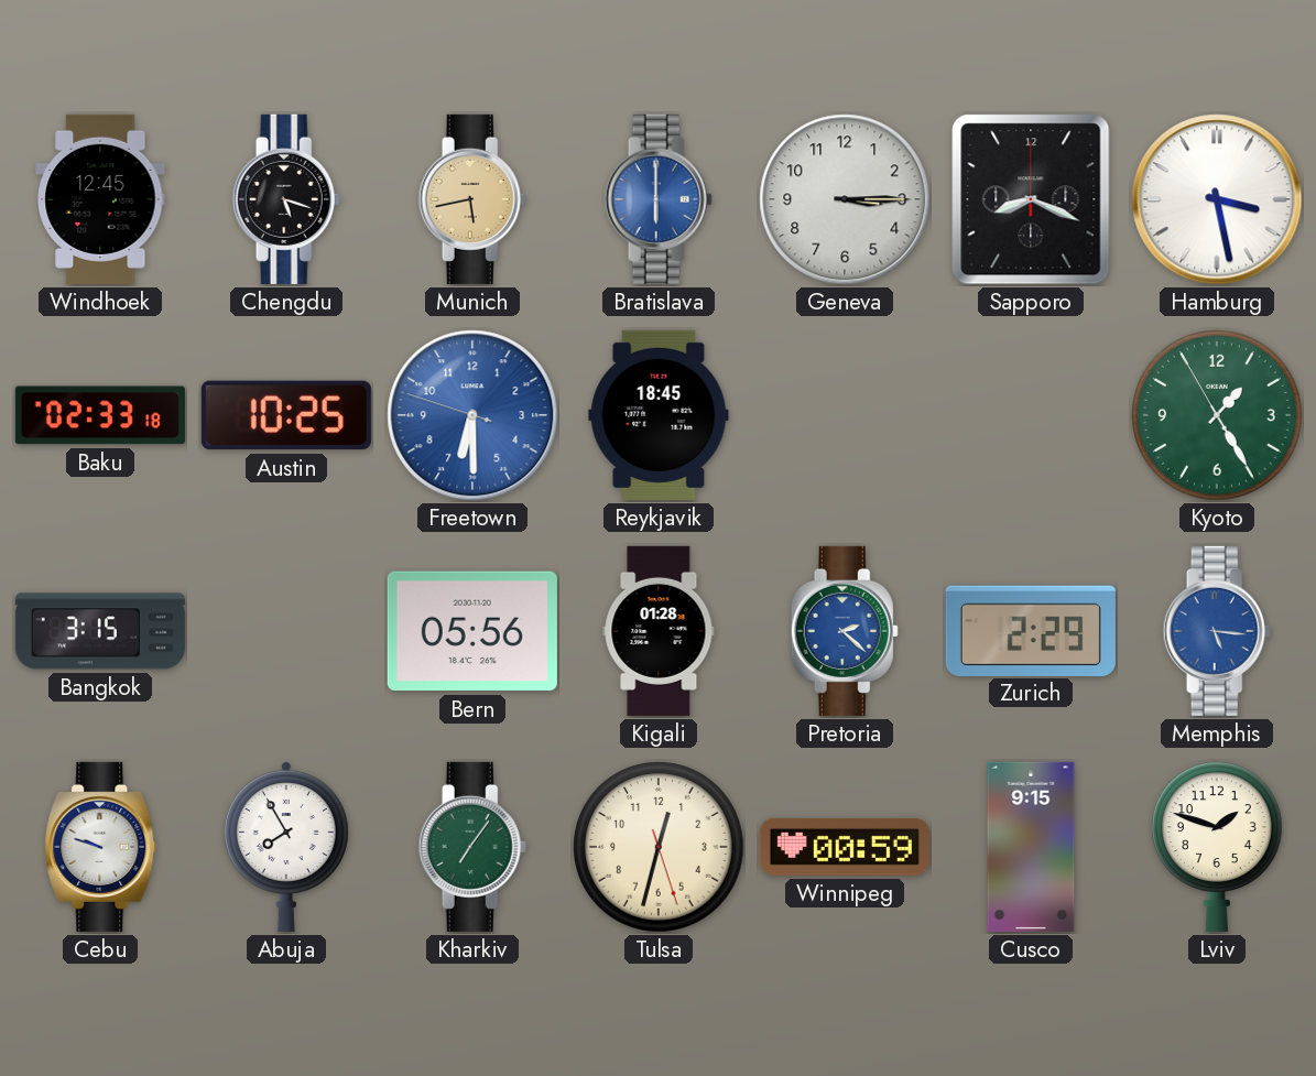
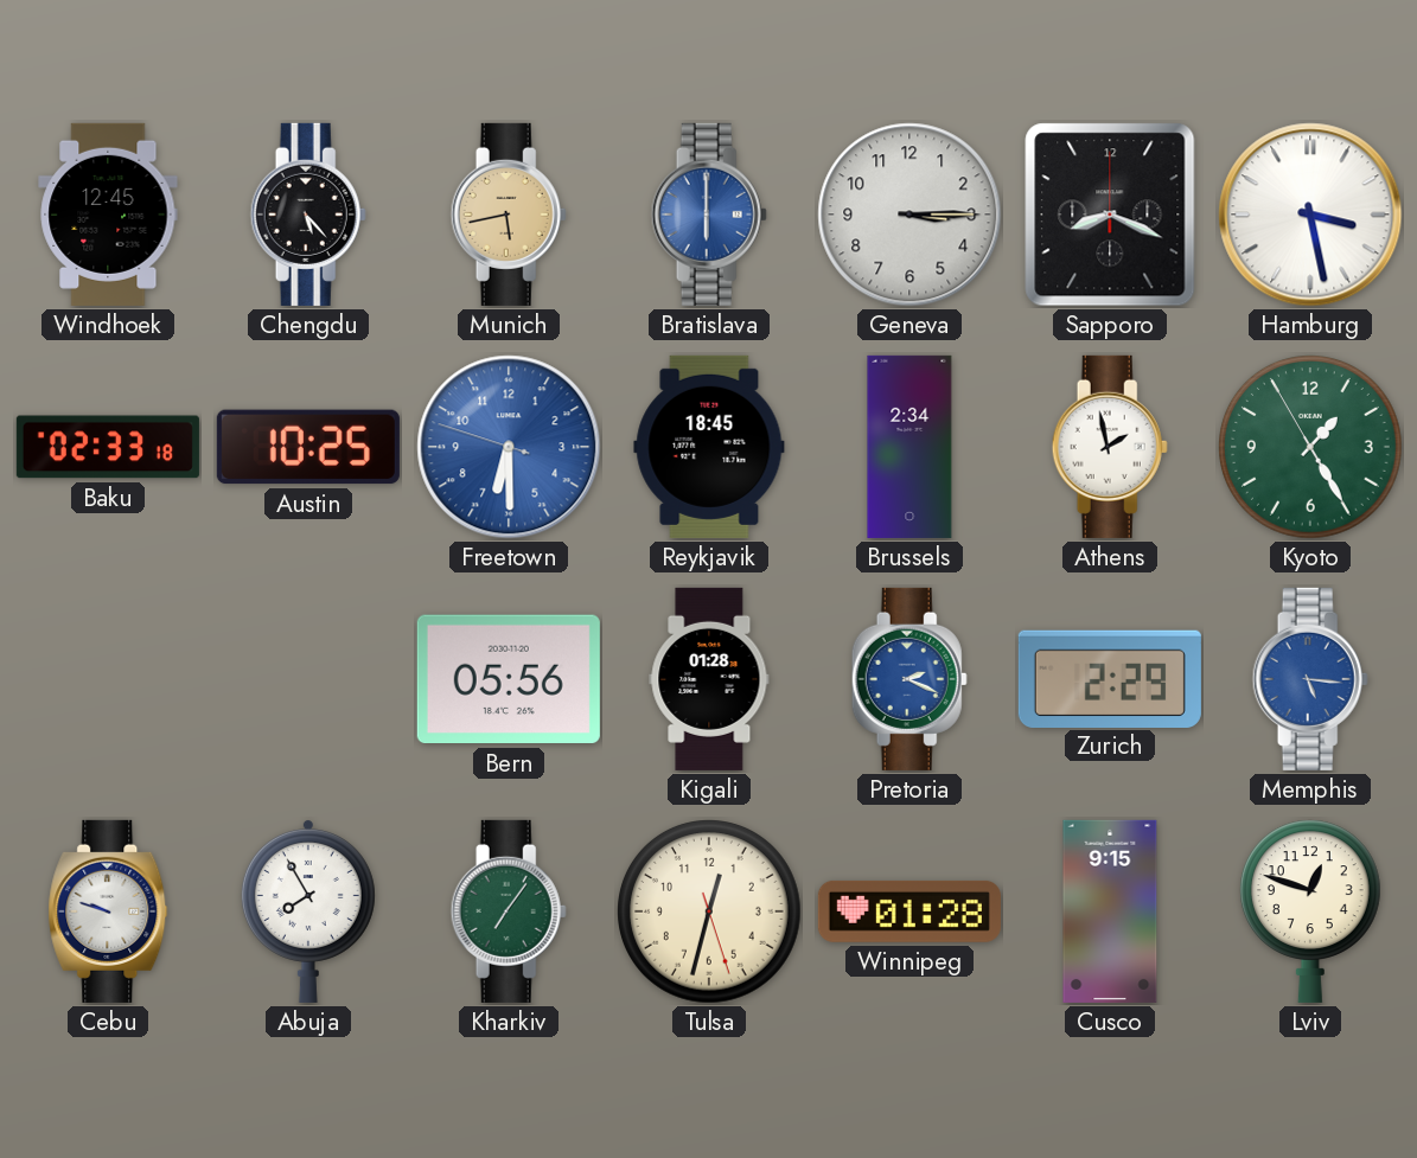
Chengdu: 5:18 -> 5:23 (308, 215)
Brussels: none -> 2:34 (909, 447)
Athens: none -> 1:58 (1110, 447)
Bangkok: 3:15 -> none (100, 631)
Pretoria: 2:22 -> 2:19 (909, 679)
Winnipeg: 00:59 -> 01:28 (909, 911)
Lviv: 1:48 -> 12:48 (1310, 911)
